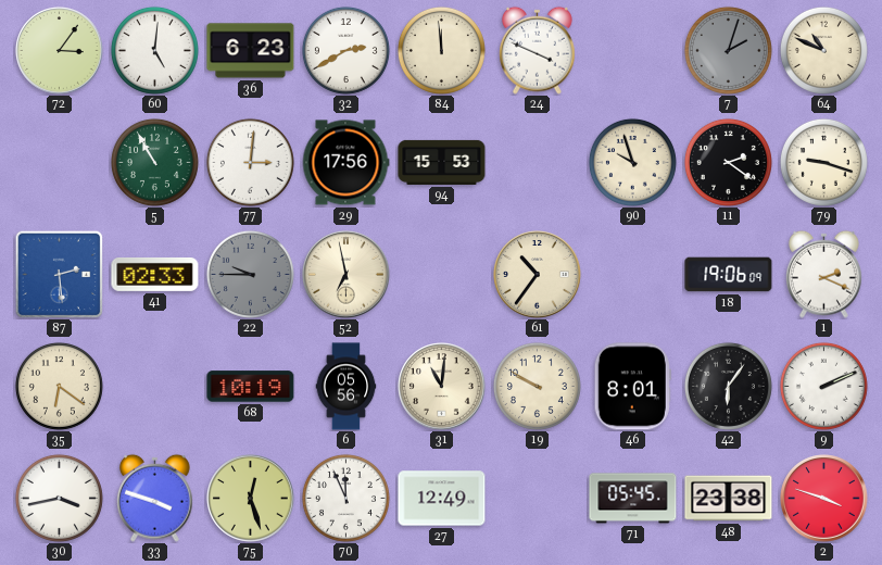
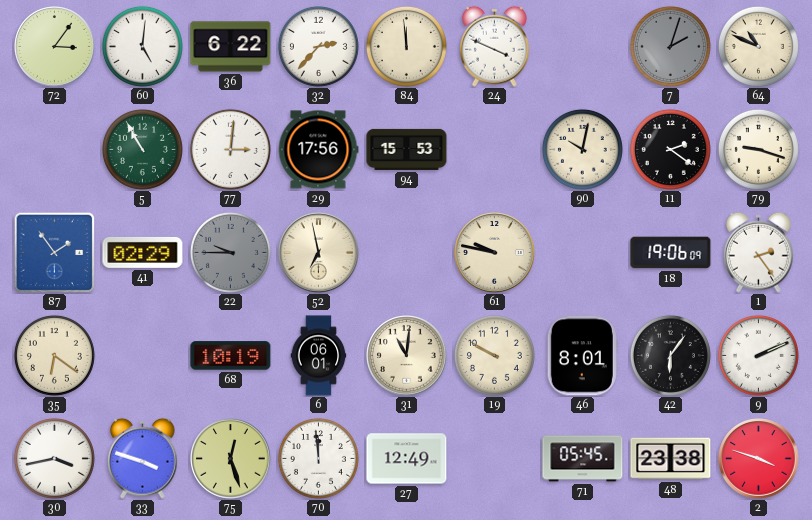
36: 6:23 -> 6:22 (231, 47)
32: 2:40 -> 2:37 (318, 46)
90: 9:57 -> 10:02 (582, 149)
87: 2:29 -> 1:54 (54, 252)
41: 02:33 -> 02:29 (143, 252)
61: 10:36 -> 9:47 (495, 253)
1: 2:19 -> 2:24 (759, 252)
6: 05:56 -> 06:01 (319, 356)
70: 11:56 -> 11:59 (318, 458)
